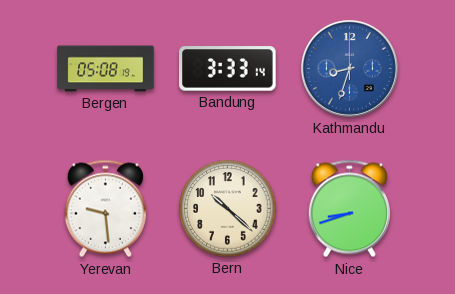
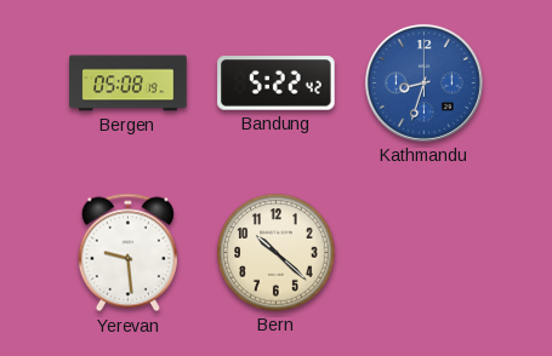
Bandung: 3:33 -> 5:22 (277, 84)
Nice: 8:42 -> none (349, 209)
